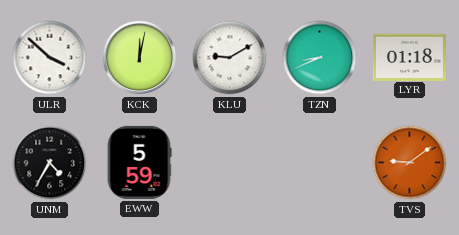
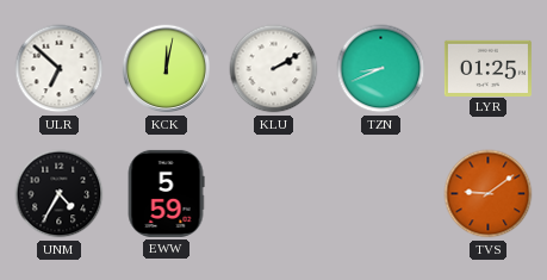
ULR: 3:52 -> 6:52 (60, 69)
KLU: 9:10 -> 2:10 (274, 69)
LYR: 01:18 -> 01:25 (487, 68)
